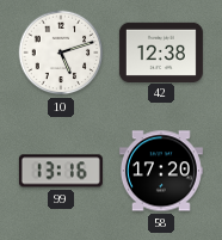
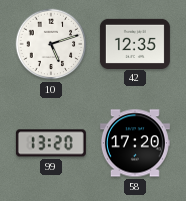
42: 12:38 -> 12:35 (135, 43)
99: 13:16 -> 13:20 (51, 143)
